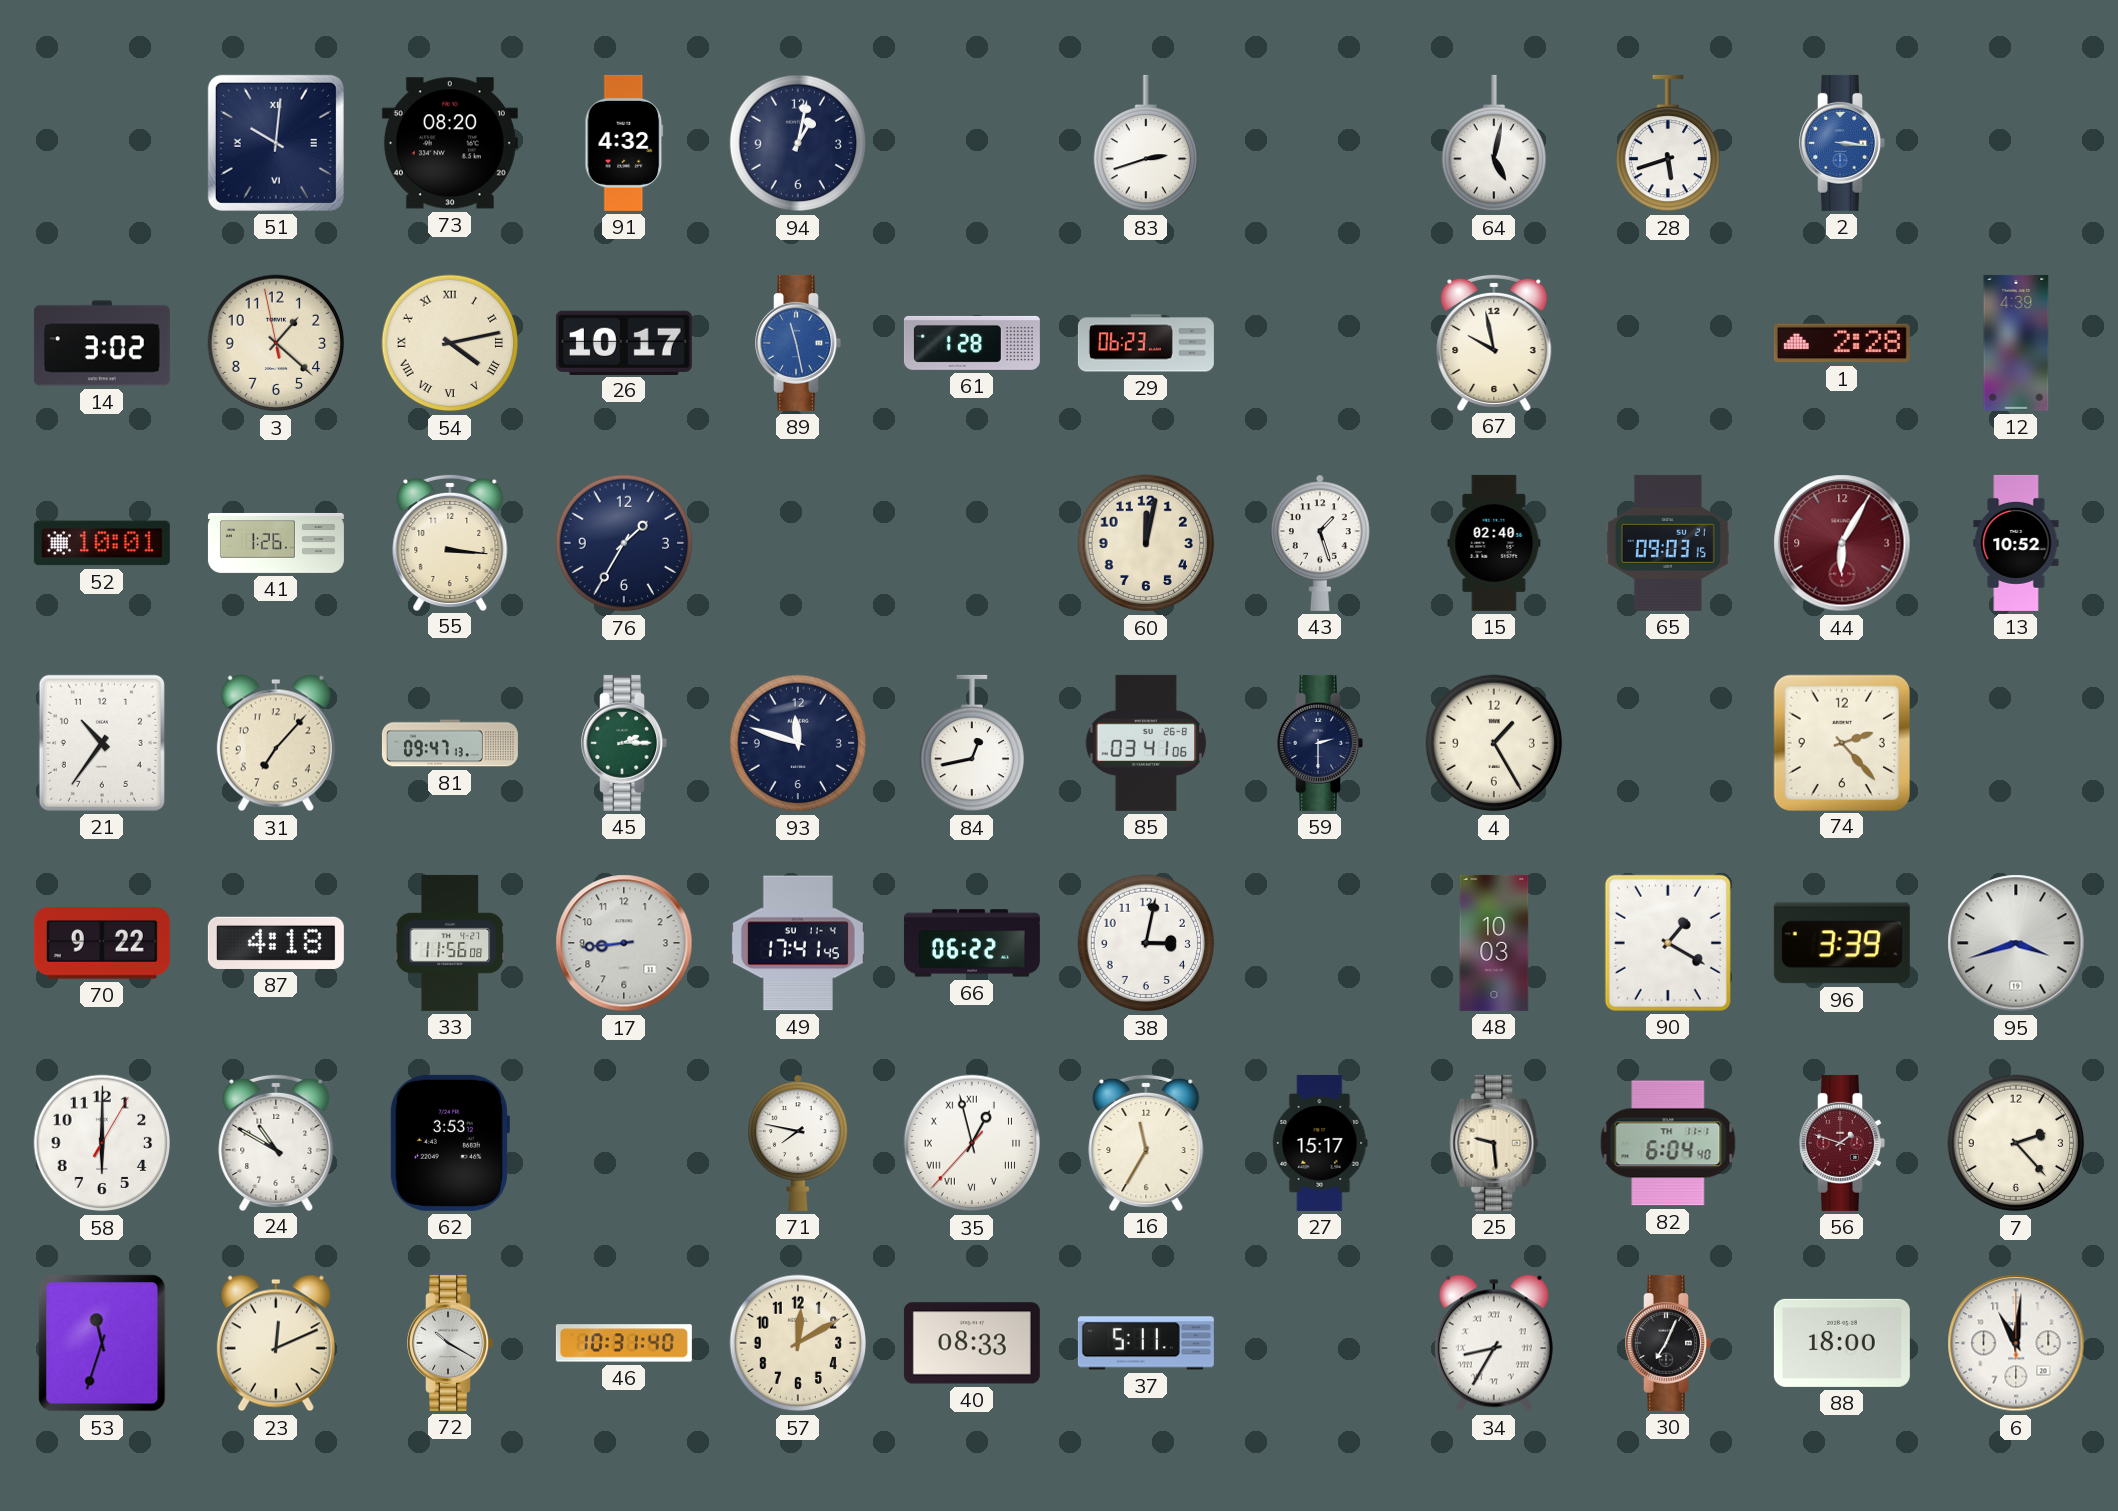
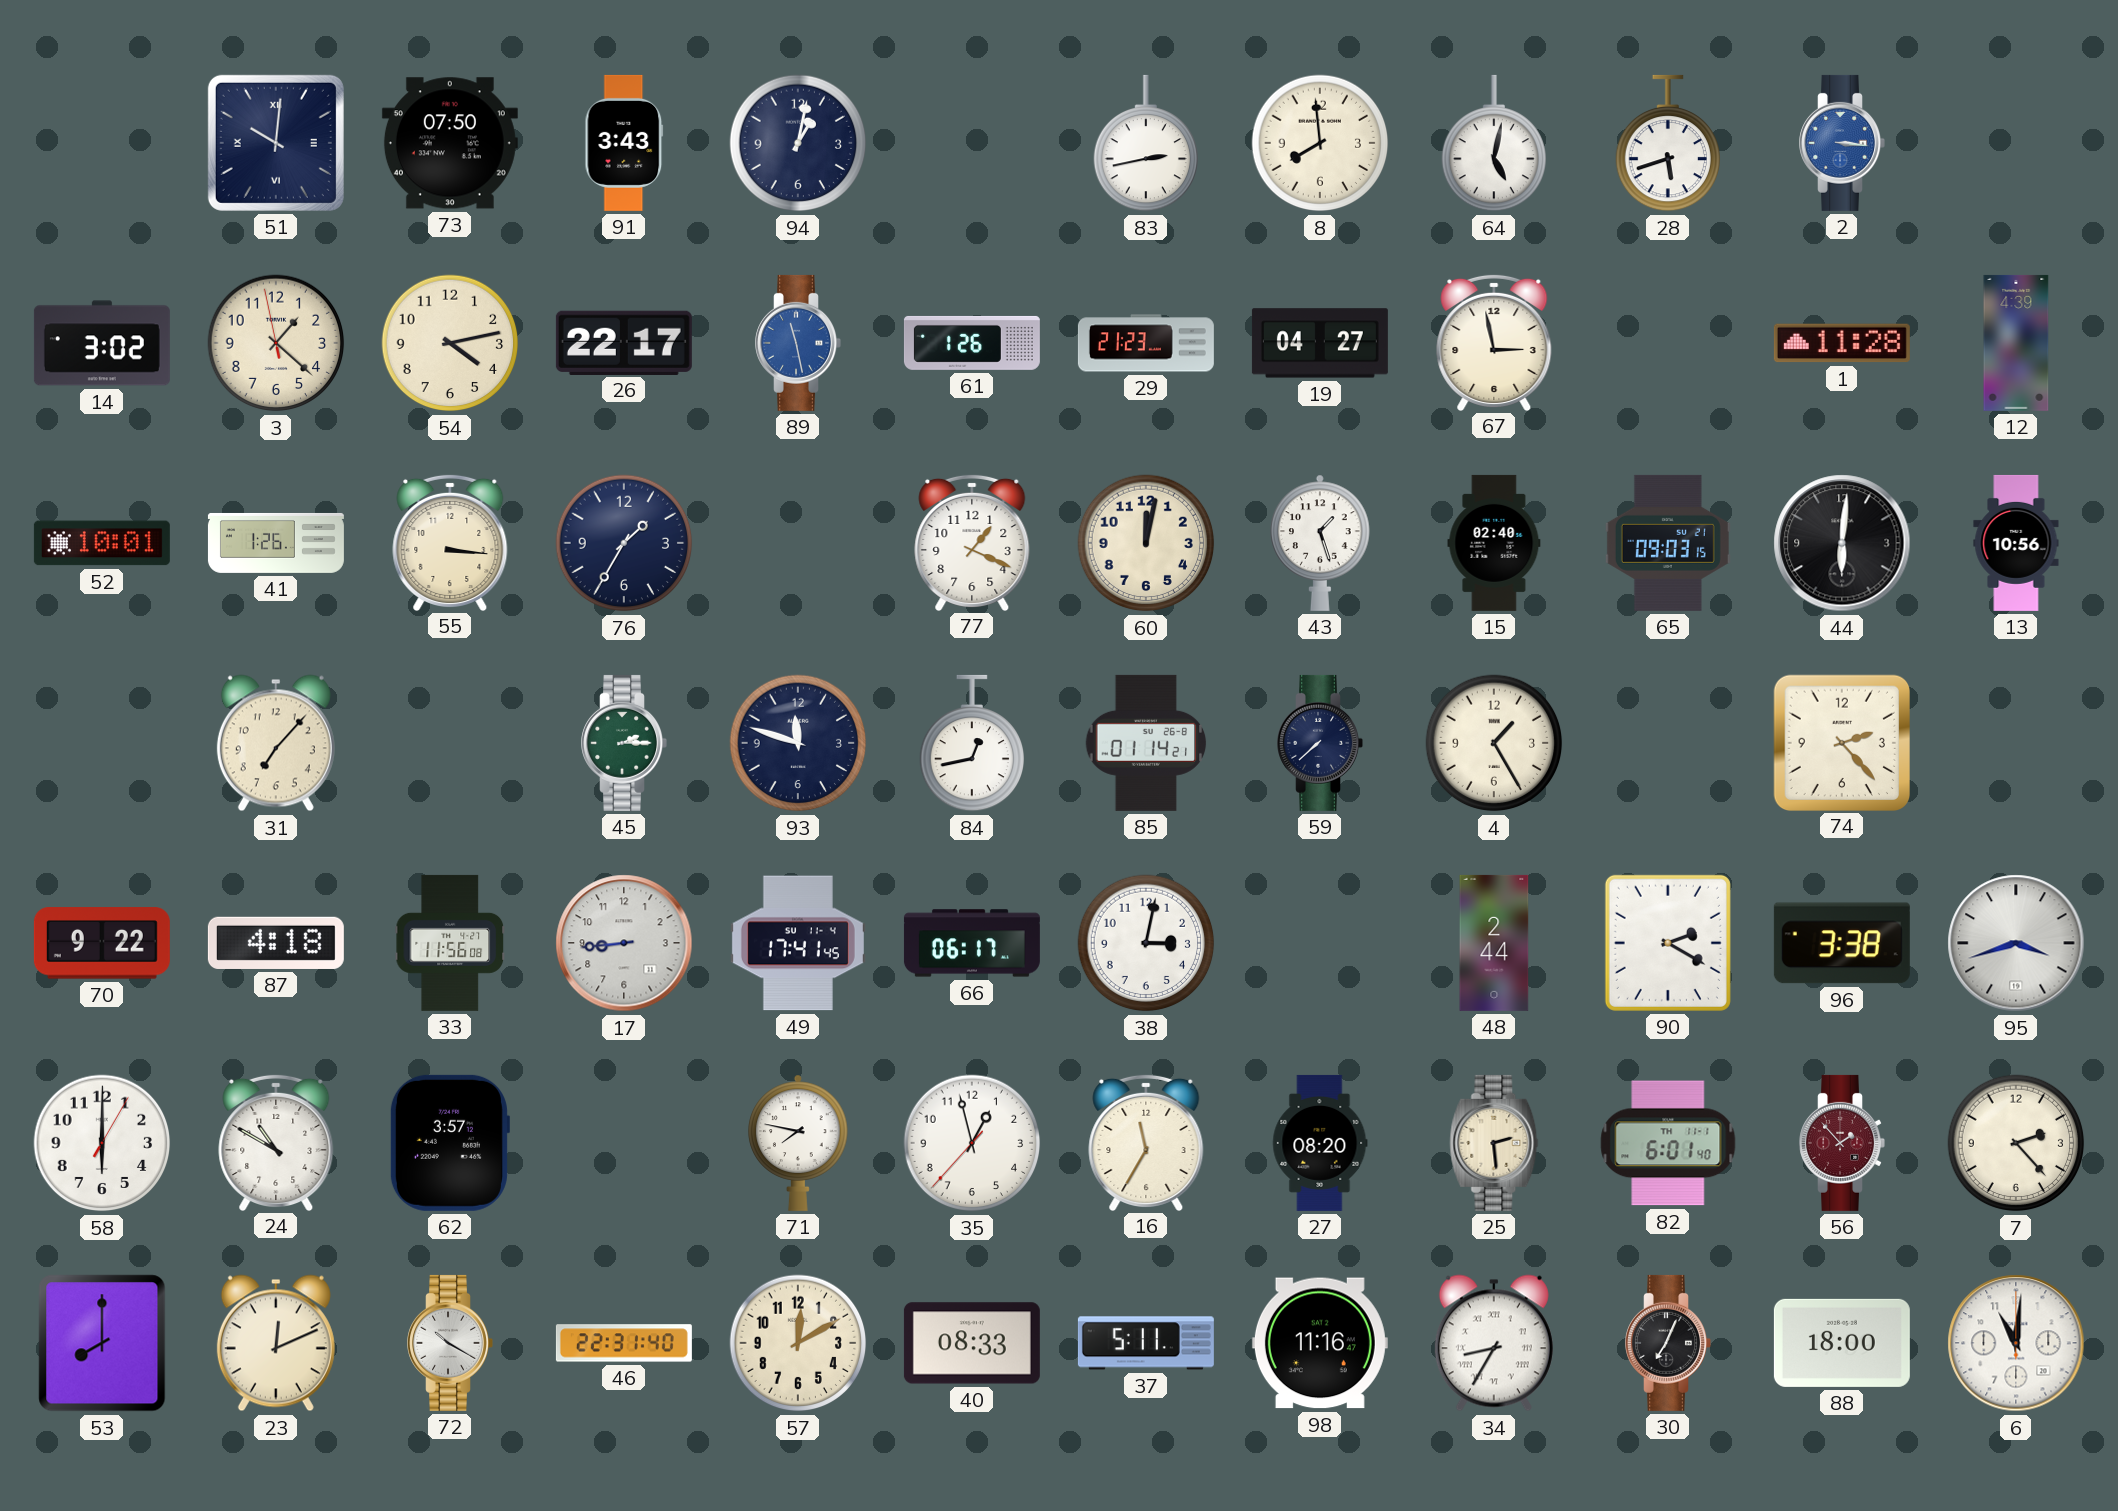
73: 08:20 -> 07:50 (450, 143)
91: 4:32 -> 3:43 (624, 143)
83: 2:42 -> 2:43 (1145, 143)
8: none -> 7:59 (1320, 143)
54 numerals: Roman -> Arabic (450, 343)
26: 10:17 -> 22:17 (624, 342)
61: 1:28 -> 1:26 (972, 343)
29: 06:23 -> 21:23 (1146, 343)
19: none -> 04:27 (1320, 343)
67: 9:58 -> 2:58 (1494, 342)
1: 2:28 -> 11:28 (1842, 343)
77: none -> 1:19 (972, 542)
44: 6:05 -> 6:01 (1842, 543)
44 dial: burgundy -> black (1842, 543)
13: 10:52 -> 10:56 (2016, 543)
21: 10:36 -> none (102, 743)
81: 09:47 -> none (450, 743)
85: 03:41 -> 01:14 (1146, 743)
59: 2:30 -> 7:38 (1320, 743)
66: 06:22 -> 06:17 (972, 943)
48: 10:03 -> 2:44 (1494, 943)
90: 1:20 -> 2:20 (1668, 943)
96: 3:39 -> 3:38 (1842, 943)
62: 3:53 -> 3:57 (449, 1143)
35 numerals: Roman -> Arabic (972, 1143)
27: 15:17 -> 08:20 (1320, 1143)
25: 9:29 -> 2:29 (1494, 1143)
82: 6:04 -> 6:01 (1668, 1143)
56: 1:48 -> 1:53 (1842, 1143)
53: 11:33 -> 8:00 (102, 1343)
46: 10:31 -> 22:31 (624, 1343)
98: none -> 11:16 (1320, 1343)
